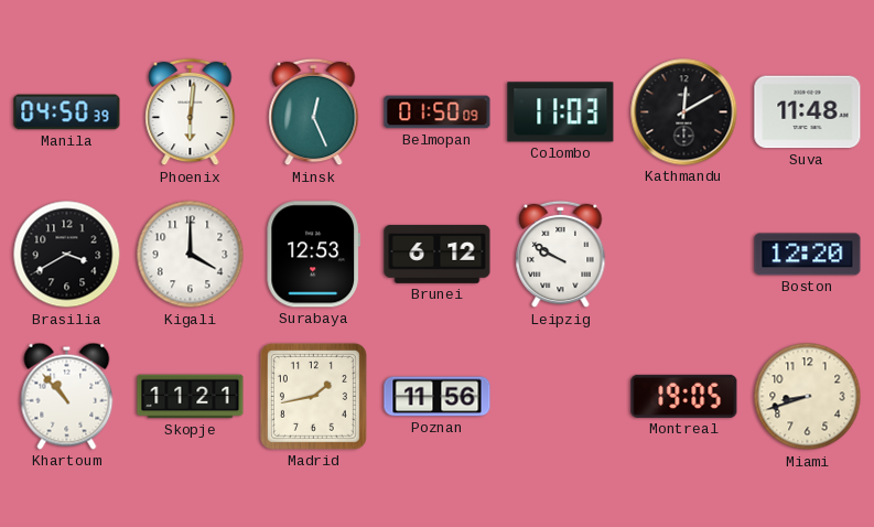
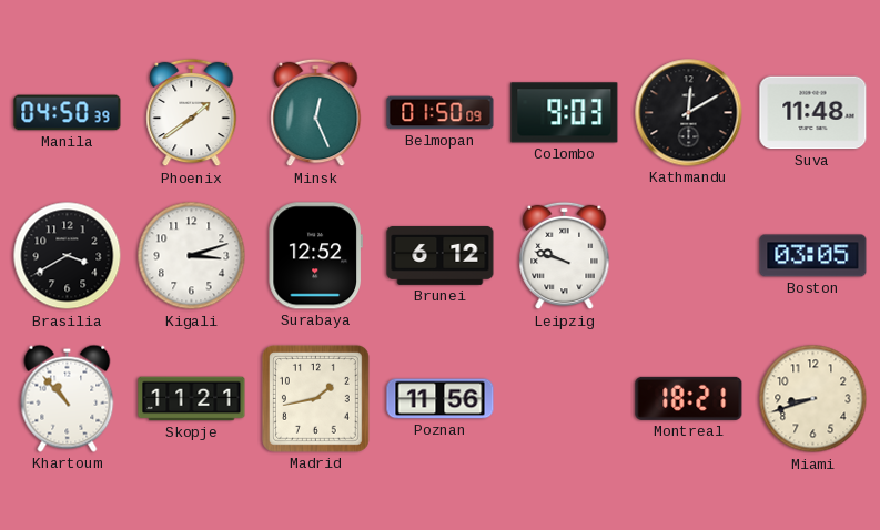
Phoenix: 6:01 -> 1:39 (192, 113)
Colombo: 11:03 -> 9:03 (565, 113)
Kigali: 4:00 -> 3:12 (192, 256)
Surabaya: 12:53 -> 12:52 (315, 256)
Leipzig: 9:50 -> 9:48 (565, 256)
Boston: 12:20 -> 03:05 (813, 256)
Montreal: 19:05 -> 18:21 (689, 398)
